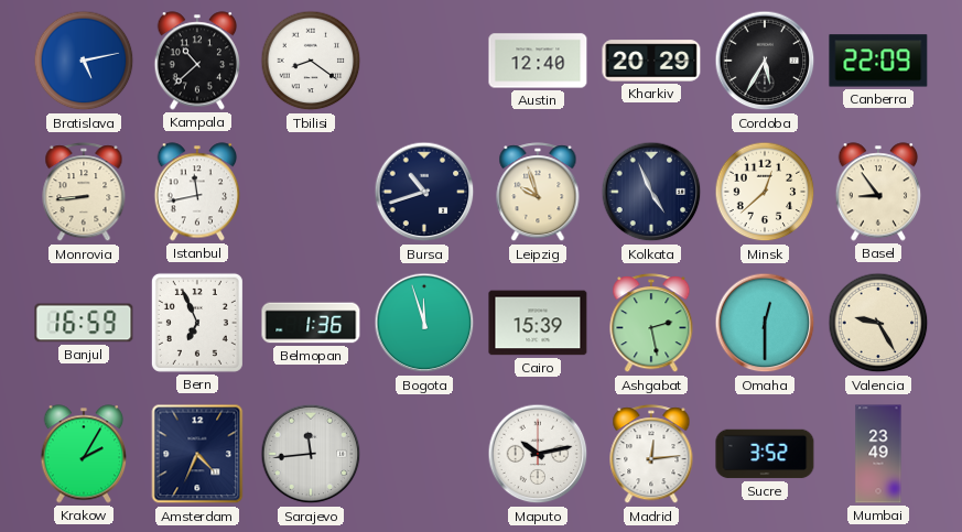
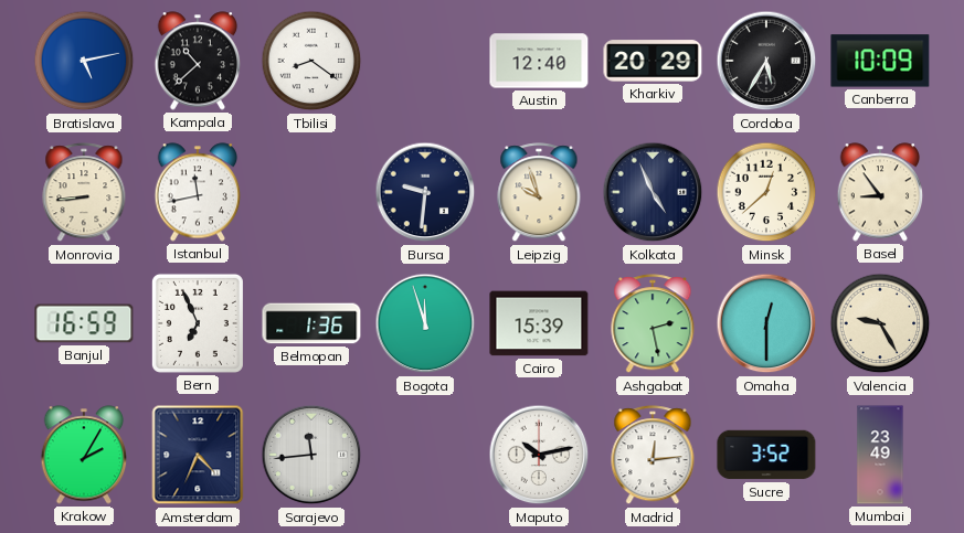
Canberra: 22:09 -> 10:09 (880, 61)
Bursa: 10:42 -> 9:31 (425, 192)
